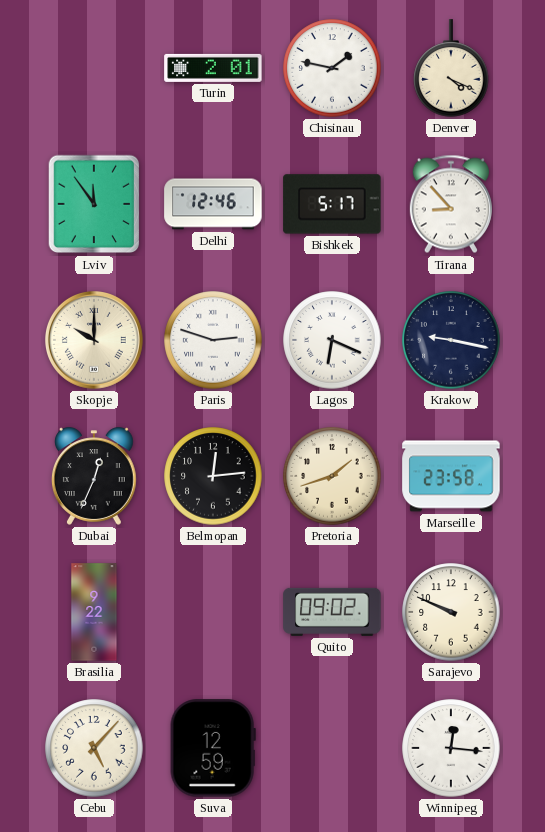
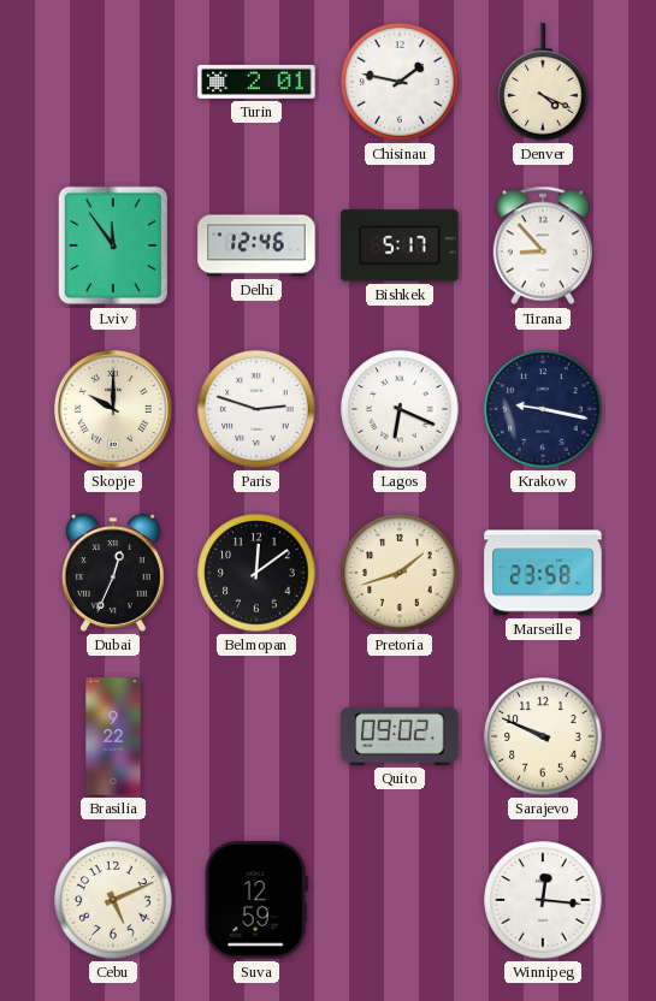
Belmopan: 12:14 -> 12:09 (256, 573)
Cebu: 5:07 -> 5:11 (113, 900)
